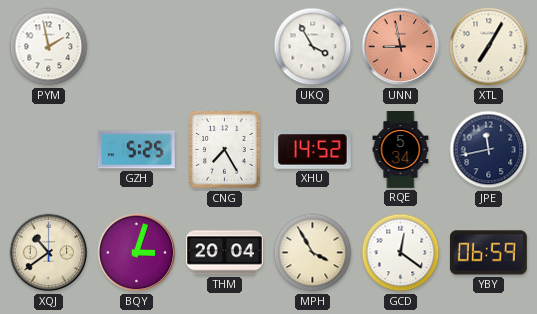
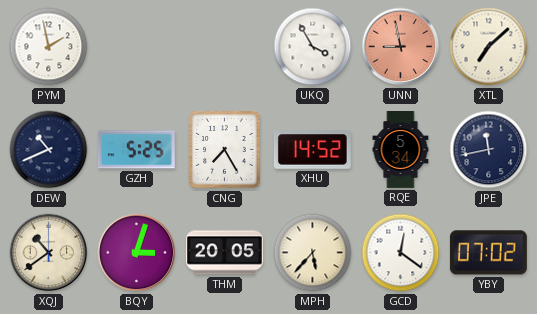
XTL: 7:05 -> 7:08 (489, 47)
DEW: none -> 10:41 (49, 150)
THM: 20:04 -> 20:05 (224, 253)
MPH: 3:55 -> 5:37 (313, 253)
YBY: 06:59 -> 07:02 (488, 253)
